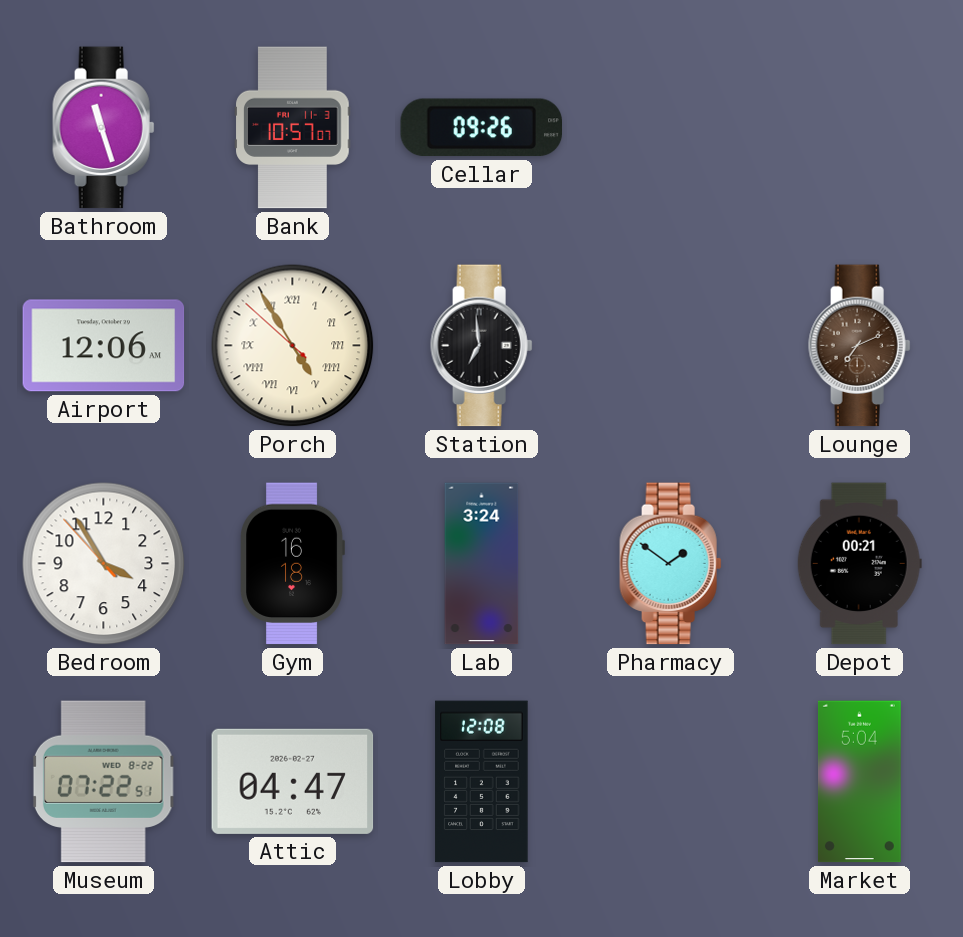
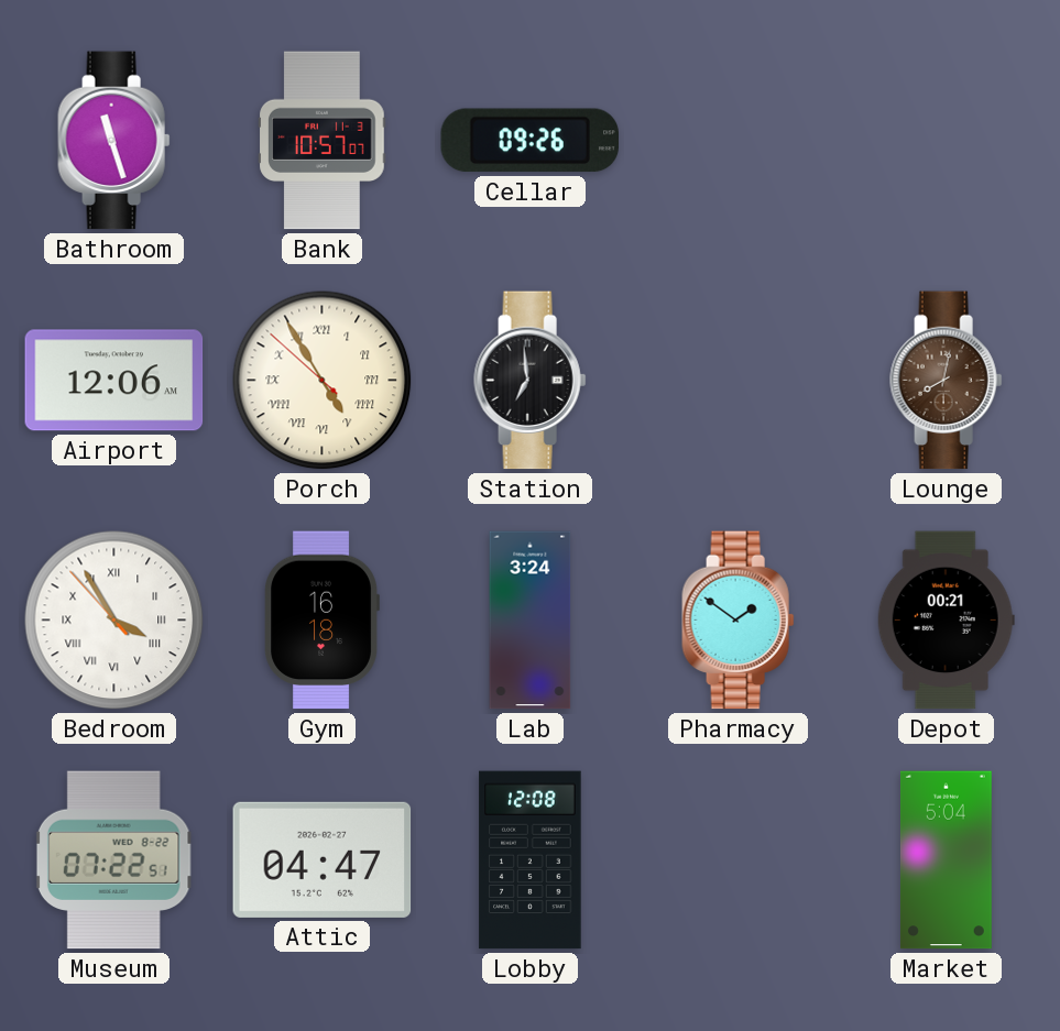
Lounge: 7:11 -> 8:02 (947, 381)
Bedroom numerals: Arabic -> Roman (114, 621)
